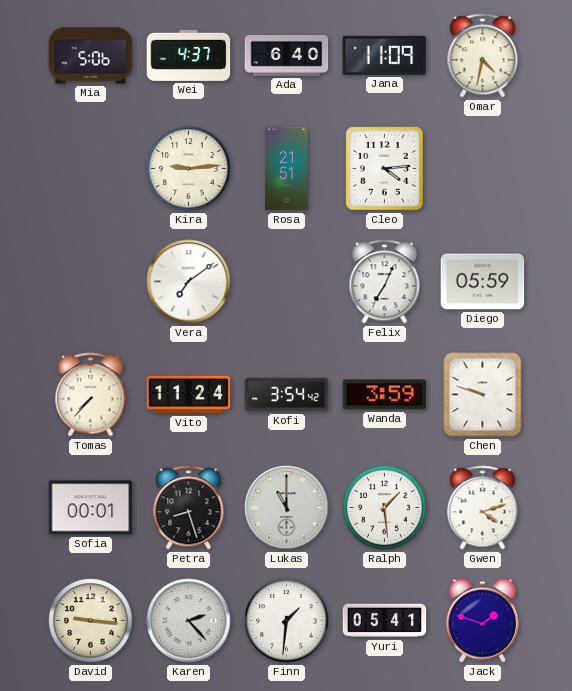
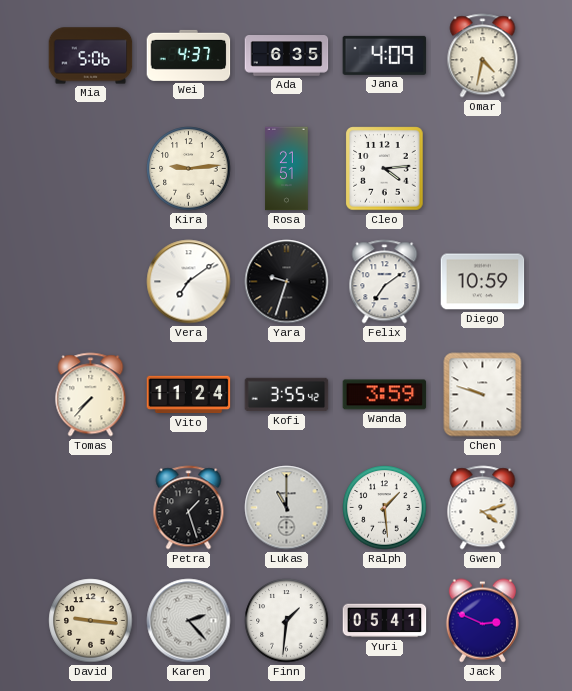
Ada: 6:40 -> 6:35 (287, 56)
Jana: 11:09 -> 4:09 (385, 55)
Yara: none -> 9:33 (287, 282)
Felix: 7:04 -> 7:09 (385, 282)
Diego: 05:59 -> 10:59 (483, 282)
Kofi: 3:54 -> 3:55 (287, 395)
Sofia: 00:01 -> none (91, 508)
Petra: 8:27 -> 1:27 (189, 508)
Jack: 1:48 -> 2:49 (482, 621)
